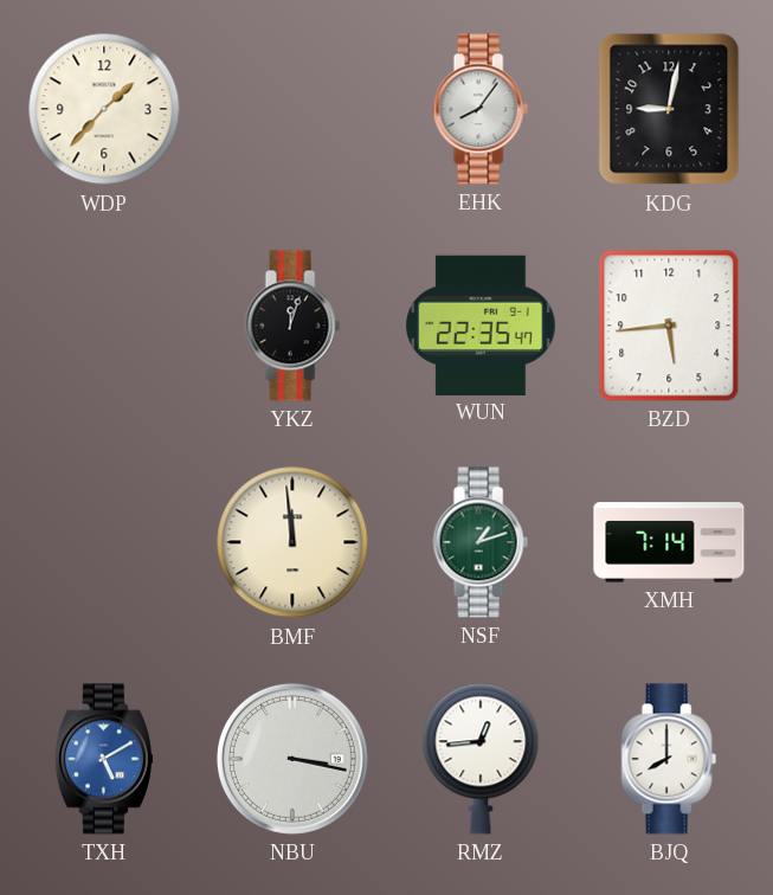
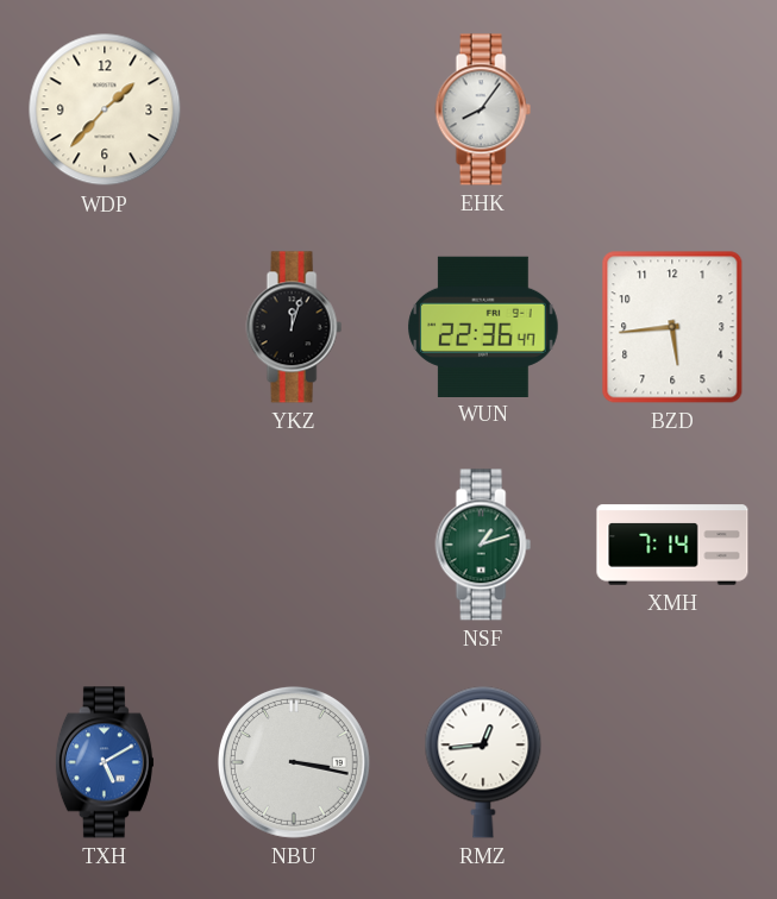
KDG: 9:02 -> none (669, 109)
WUN: 22:35 -> 22:36 (483, 326)
BMF: 11:59 -> none (292, 542)
BJQ: 8:00 -> none (669, 759)
